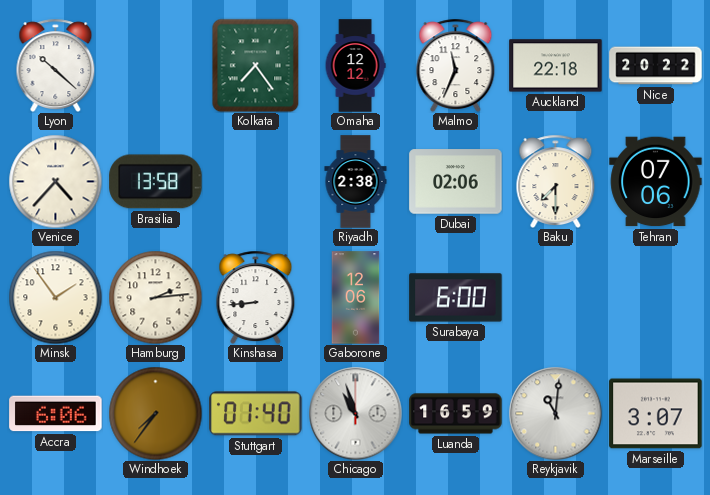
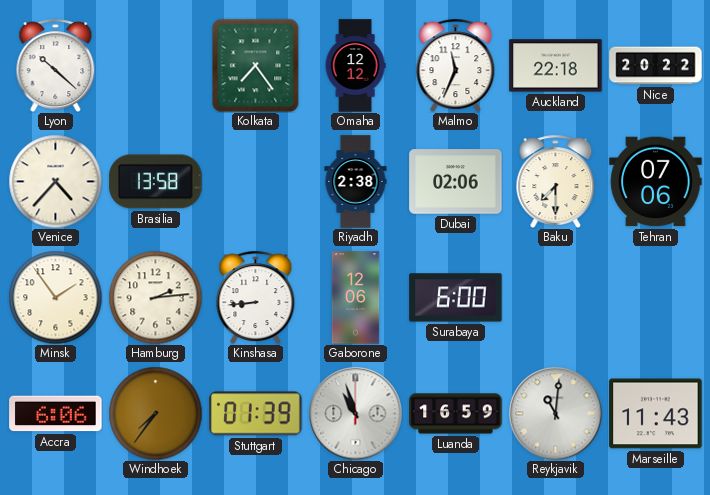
Stuttgart: 01:40 -> 01:39 (256, 414)
Marseille: 3:07 -> 11:43 (656, 414)
